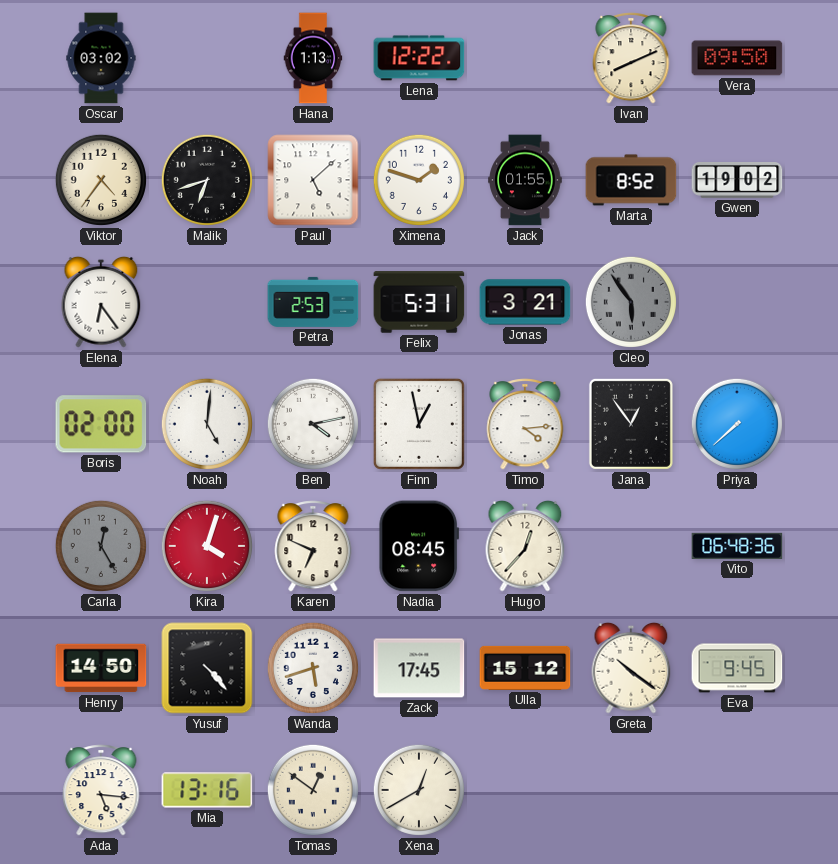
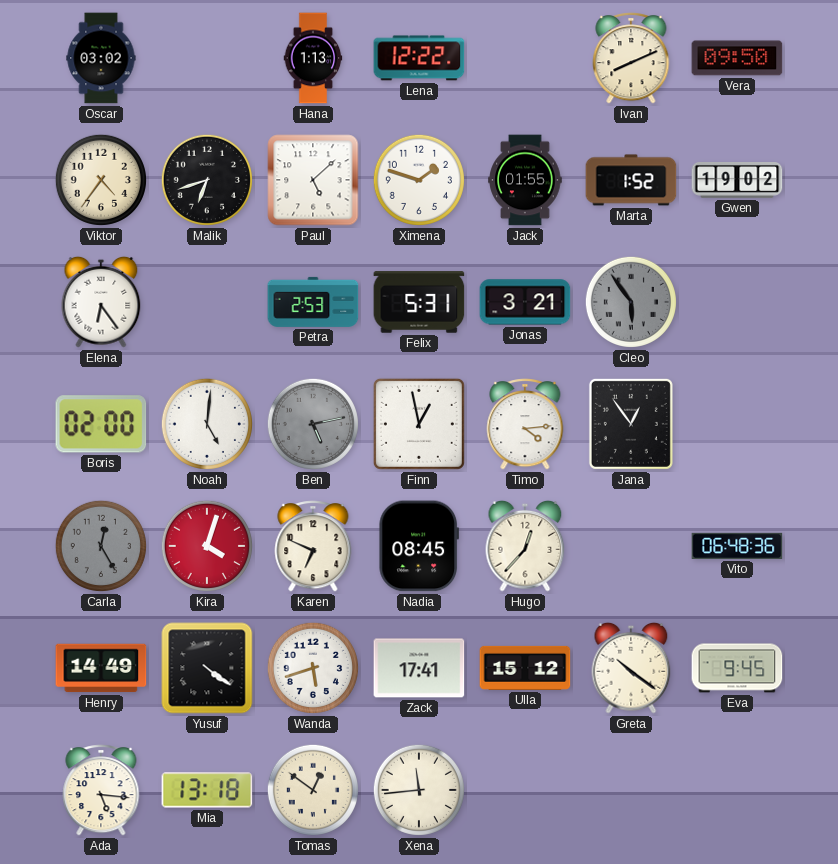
Marta: 8:52 -> 1:52 (631, 180)
Ben: 4:13 -> 5:13 (313, 424)
Ben dial: white -> grey (313, 424)
Priya: 7:38 -> none (737, 424)
Henry: 14:50 -> 14:49 (101, 668)
Yusuf: 4:23 -> 4:21 (207, 668)
Zack: 17:45 -> 17:41 (419, 668)
Mia: 13:16 -> 13:18 (207, 790)
Xena: 12:40 -> 11:44 (419, 790)
